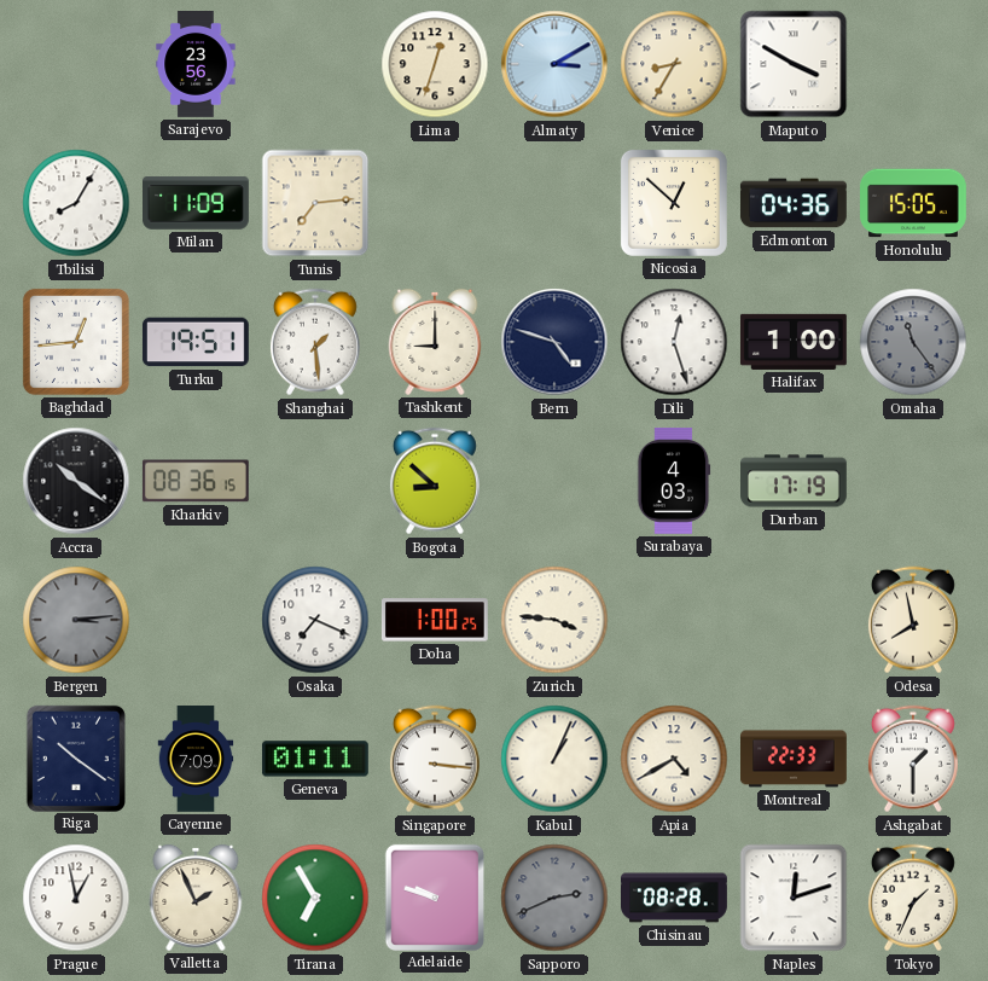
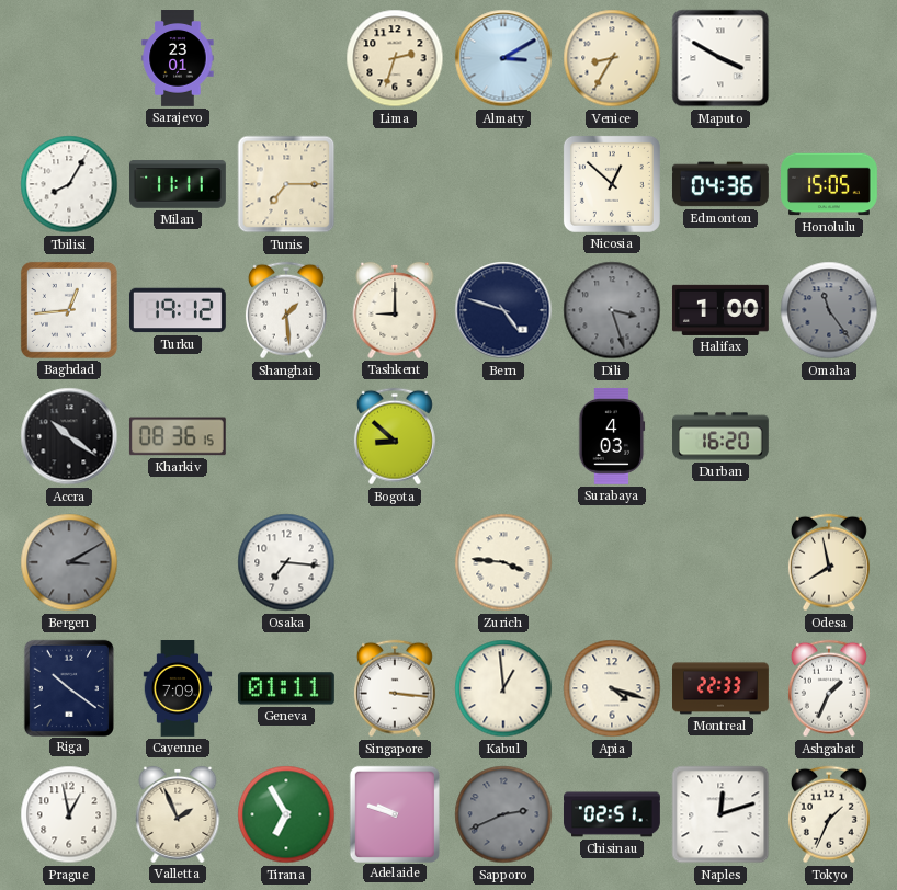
Sarajevo: 23:56 -> 23:01 (178, 59)
Lima: 12:33 -> 2:33 (395, 58)
Milan: 11:09 -> 11:11 (179, 184)
Tunis: 7:14 -> 7:15 (286, 184)
Turku: 19:51 -> 19:12 (178, 310)
Dili: 12:27 -> 3:27 (612, 310)
Dili dial: white -> grey (612, 310)
Durban: 17:19 -> 16:20 (722, 436)
Bergen: 3:14 -> 3:10 (69, 562)
Osaka: 7:19 -> 7:16 (286, 562)
Doha: 1:00 -> none (435, 620)
Kabul: 1:04 -> 12:59 (503, 688)
Apia: 4:40 -> 4:18 (612, 688)
Ashgabat: 1:30 -> 1:34 (829, 688)
Chisinau: 08:28 -> 02:51 (613, 814)
